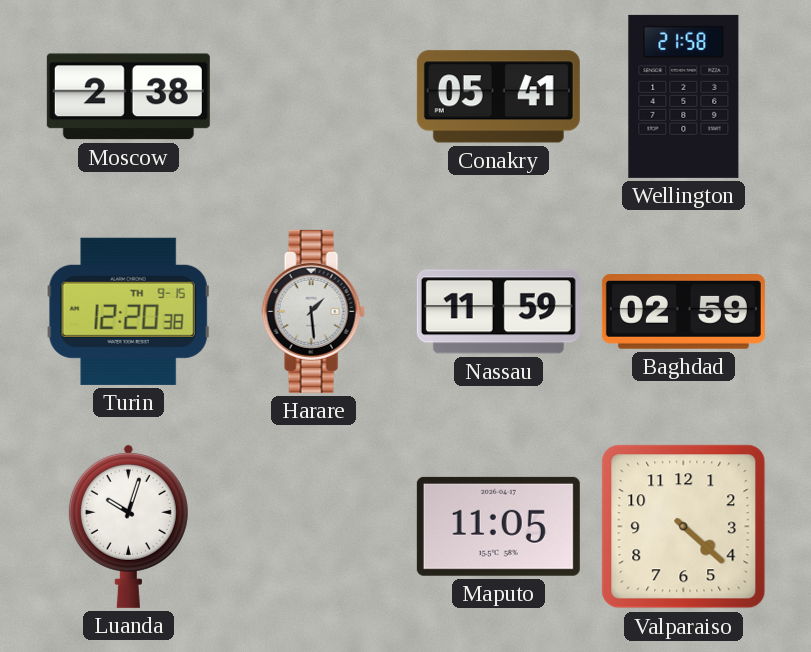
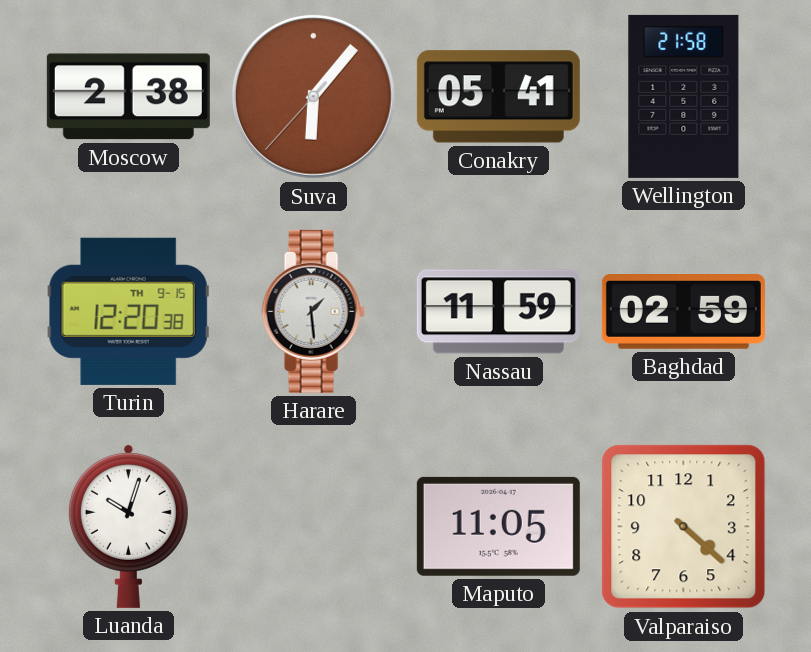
Suva: none -> 6:06 (313, 96)
